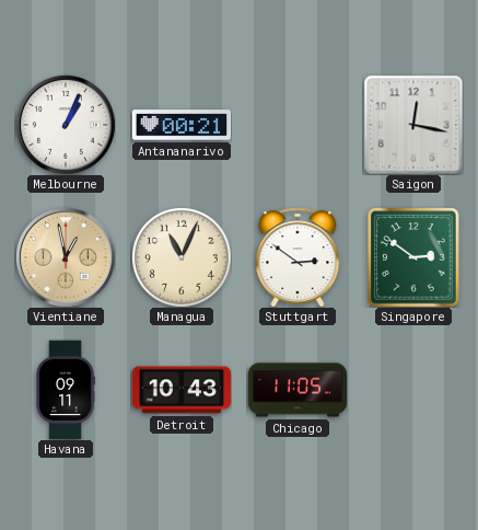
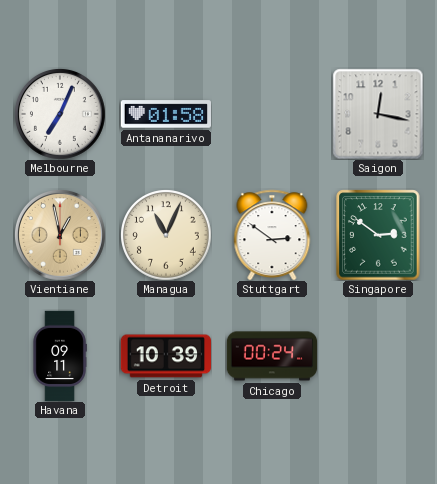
Melbourne: 1:04 -> 7:04 (60, 114)
Antananarivo: 00:21 -> 01:58 (165, 114)
Detroit: 10:43 -> 10:39 (165, 356)
Chicago: 11:05 -> 00:24 (272, 356)
